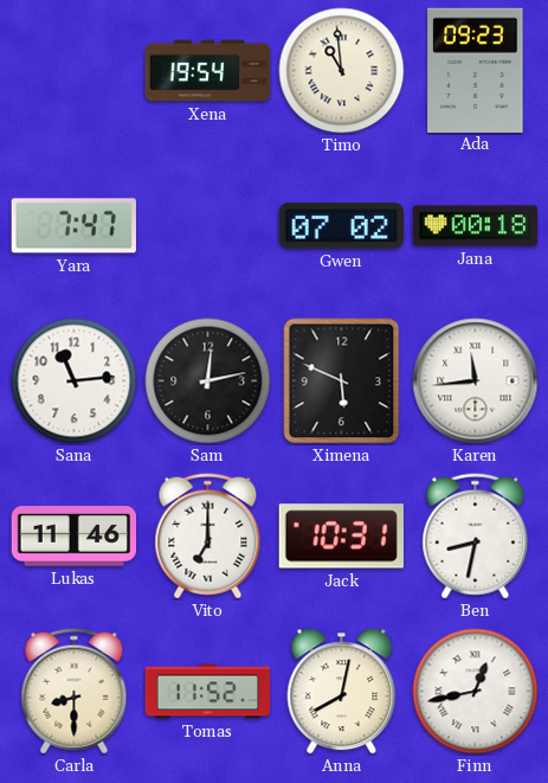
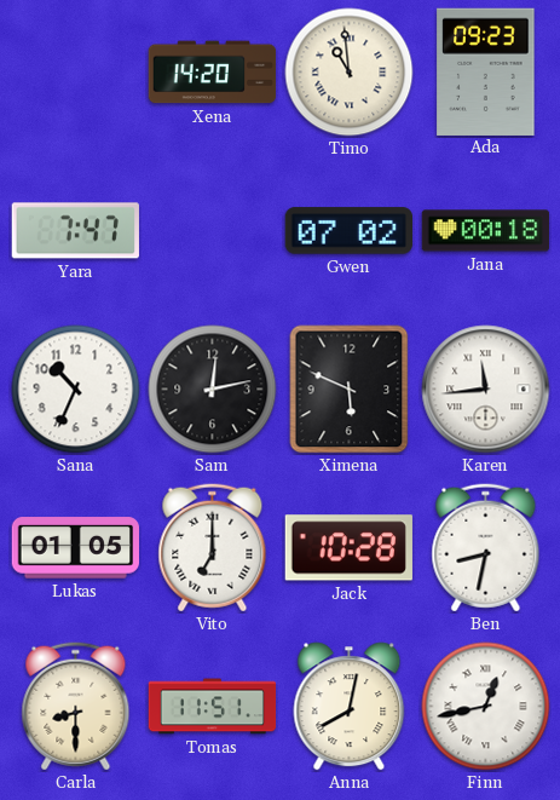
Xena: 19:54 -> 14:20 (213, 73)
Sana: 11:14 -> 10:34 (76, 390)
Lukas: 11:46 -> 01:05 (75, 548)
Jack: 10:31 -> 10:28 (348, 548)
Tomas: 11:52 -> 11:51 (213, 707)
